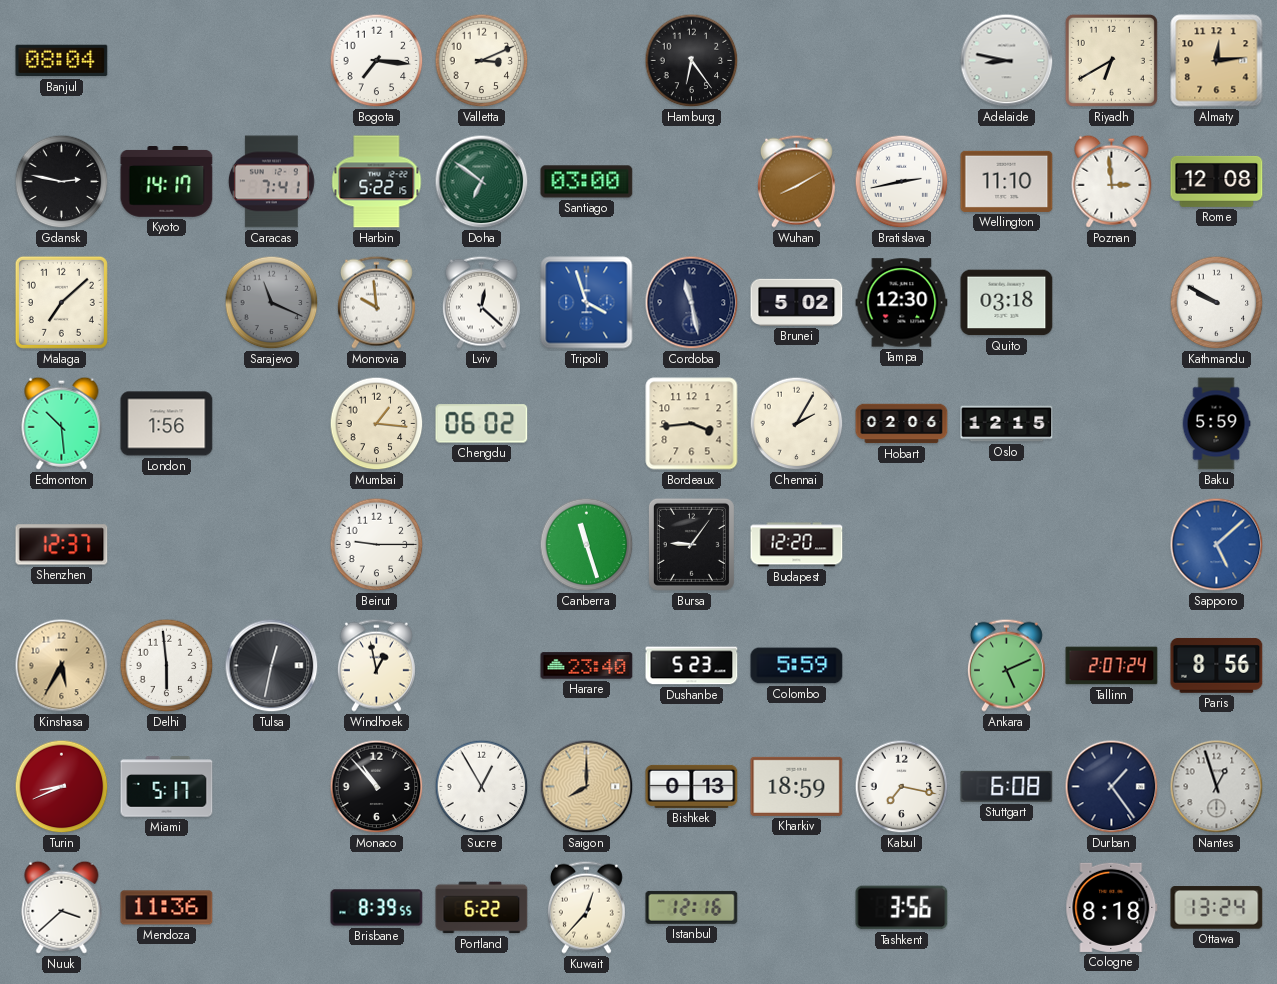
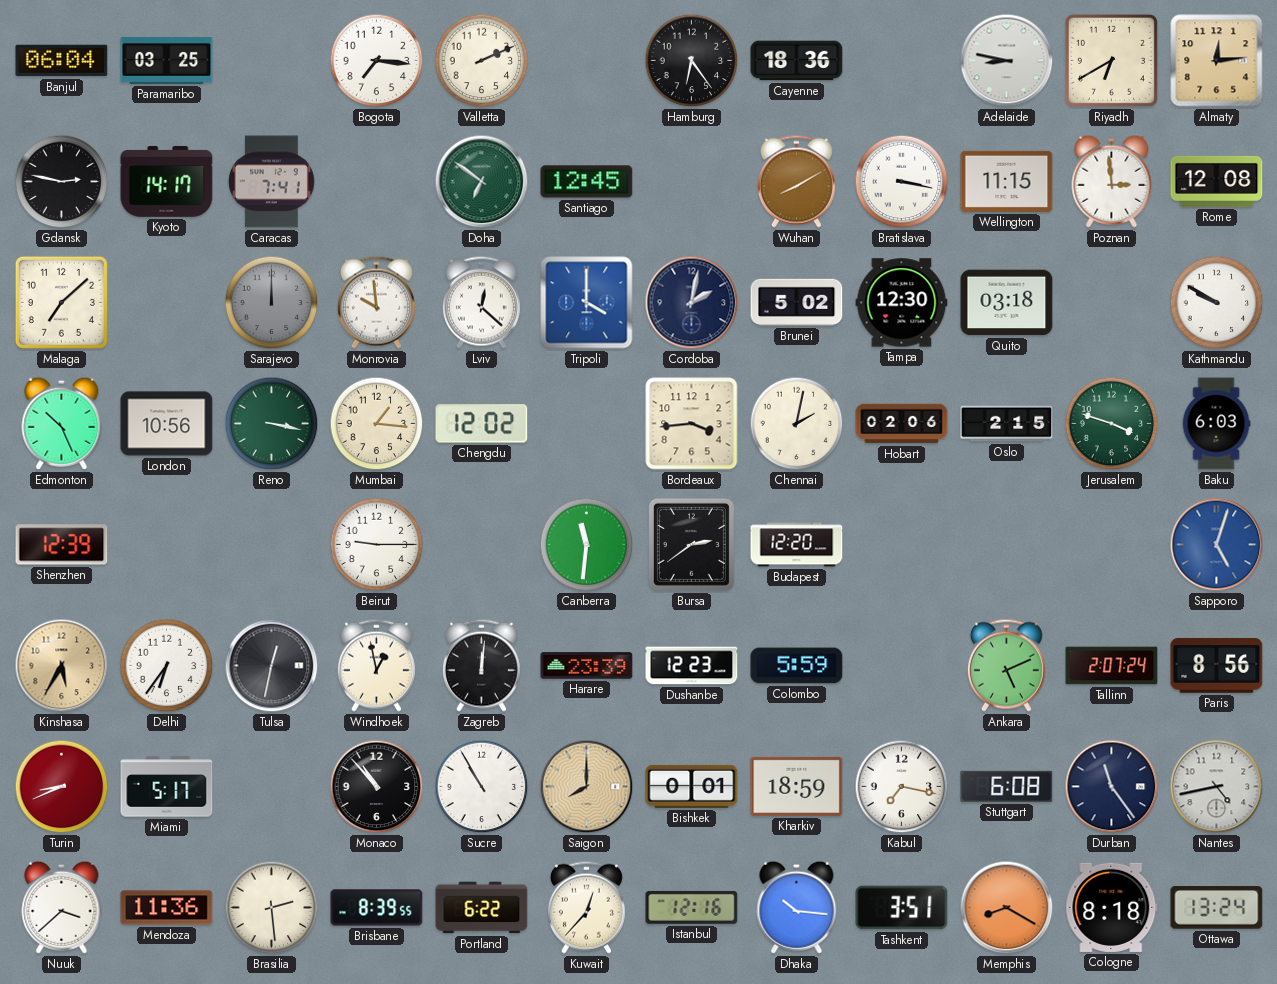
Banjul: 08:04 -> 06:04 (62, 61)
Paramaribo: none -> 03:25 (167, 61)
Valletta: 3:11 -> 2:11 (482, 61)
Cayenne: none -> 18:36 (797, 61)
Harbin: 5:22 -> none (377, 182)
Santiago: 03:00 -> 12:45 (587, 182)
Bratislava: 2:43 -> 3:17 (902, 182)
Wellington: 11:10 -> 11:15 (1007, 181)
Sarajevo: 11:19 -> 12:00 (272, 303)
Tripoli: 3:57 -> 4:00 (587, 303)
Cordoba: 11:28 -> 2:02 (692, 303)
Edmonton: 10:29 -> 10:26 (62, 423)
London: 1:56 -> 10:56 (167, 424)
Reno: none -> 3:17 (272, 424)
Chengdu: 06:02 -> 12:02 (482, 424)
Chennai: 2:05 -> 2:02 (797, 424)
Oslo: 12:15 -> 2:15 (1007, 424)
Jerusalem: none -> 3:48 (1112, 424)
Baku: 5:59 -> 6:03 (1216, 424)
Shenzhen: 12:37 -> 12:39 (62, 545)
Canberra: 11:27 -> 11:31 (587, 545)
Bursa: 9:06 -> 2:39 (691, 544)
Sapporo: 5:08 -> 5:03 (1217, 545)
Delhi: 5:59 -> 6:36 (167, 666)
Zagreb: none -> 12:01 (481, 665)
Harare: 23:40 -> 23:39 (587, 666)
Dushanbe: 5:23 -> 12:23 (692, 666)
Sucre: 12:55 -> 10:55 (482, 787)
Bishkek: 0:13 -> 0:01 (692, 786)
Durban: 1:24 -> 11:24 (1112, 787)
Nantes: 12:57 -> 4:43 (1217, 787)
Brasilia: none -> 2:29 (272, 908)
Dhaka: none -> 10:16 (797, 907)
Tashkent: 3:56 -> 3:51 (902, 908)
Memphis: none -> 8:20 (1007, 908)
